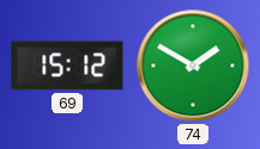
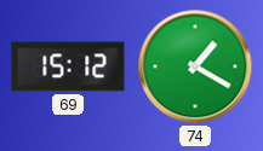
74: 1:50 -> 1:20 (195, 66)
